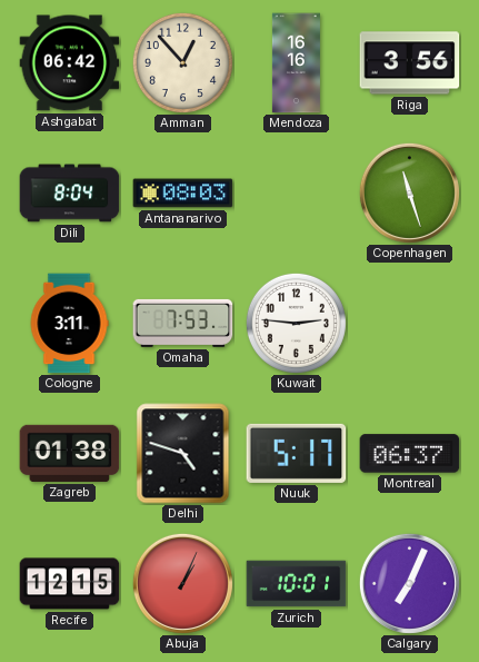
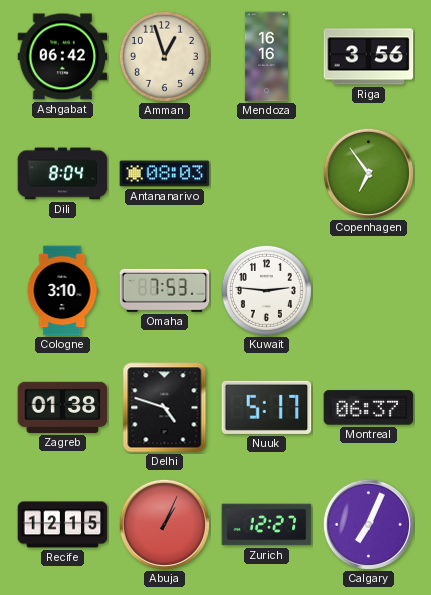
Amman: 12:53 -> 12:57 (164, 56)
Copenhagen: 11:27 -> 6:54 (368, 173)
Cologne: 3:11 -> 3:10 (62, 291)
Zurich: 10:01 -> 12:27 (267, 525)
